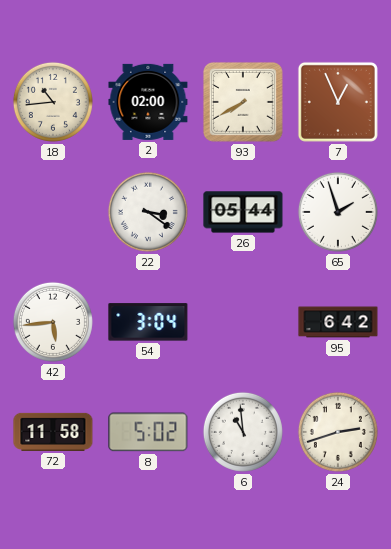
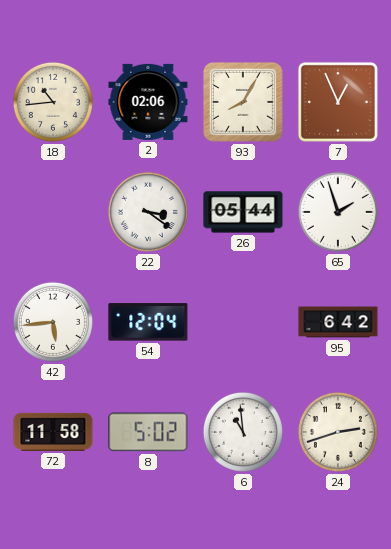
2: 02:00 -> 02:06 (148, 102)
93: 7:40 -> 8:05 (243, 102)
54: 3:04 -> 12:04 (148, 322)
